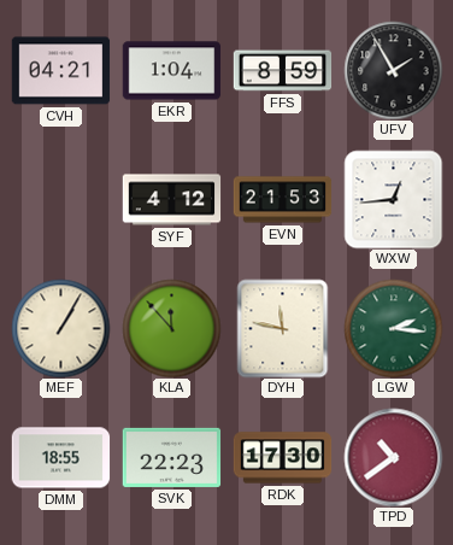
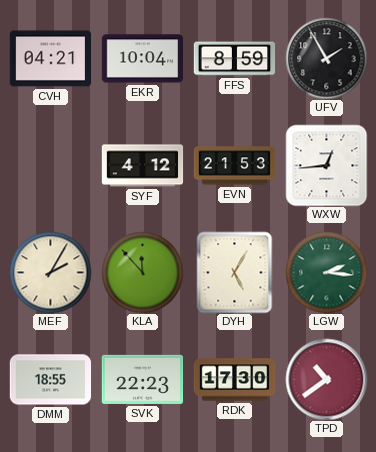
EKR: 1:04 -> 10:04 (142, 59)
MEF: 1:05 -> 2:05 (50, 272)
DYH: 11:47 -> 5:05 (235, 272)
